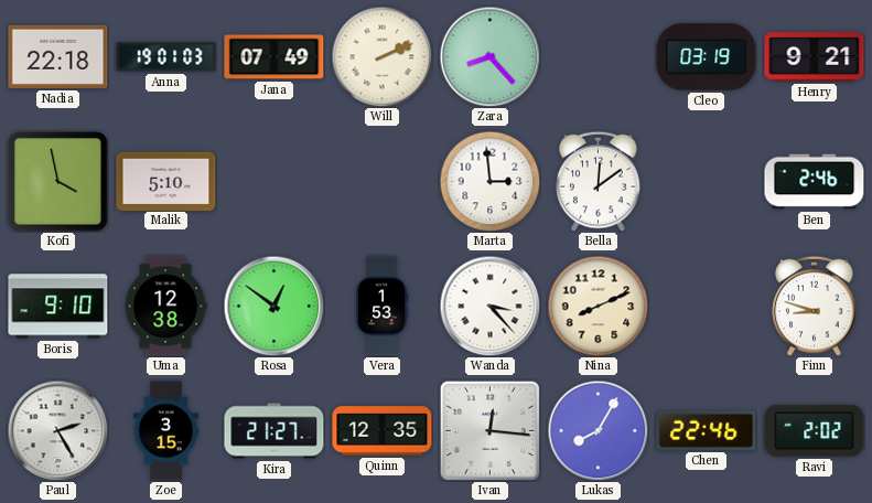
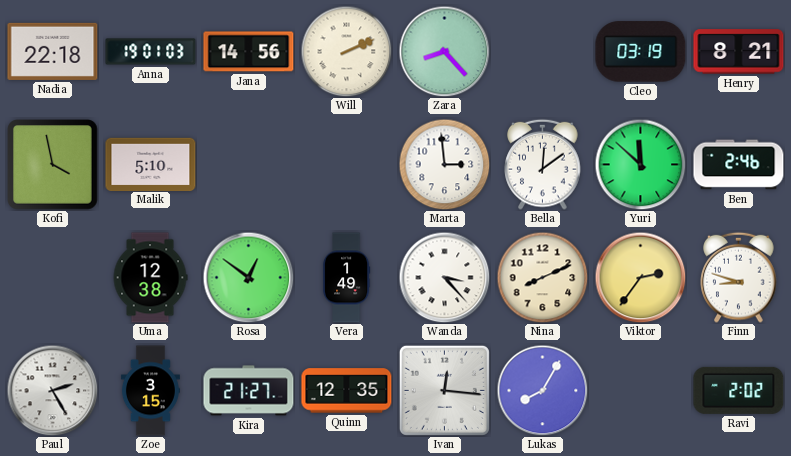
Jana: 07:49 -> 14:56 (249, 52)
Henry: 9:21 -> 8:21 (739, 52)
Yuri: none -> 11:52 (640, 164)
Boris: 9:10 -> none (58, 307)
Vera: 1:53 -> 1:49 (346, 278)
Viktor: none -> 2:36 (640, 277)
Chen: 22:46 -> none (707, 430)
